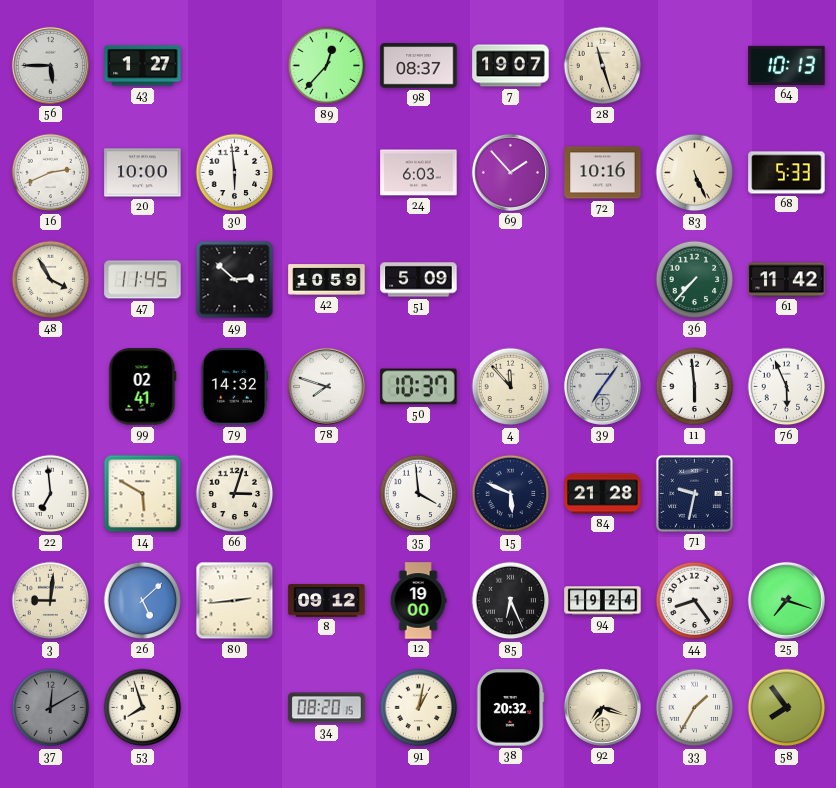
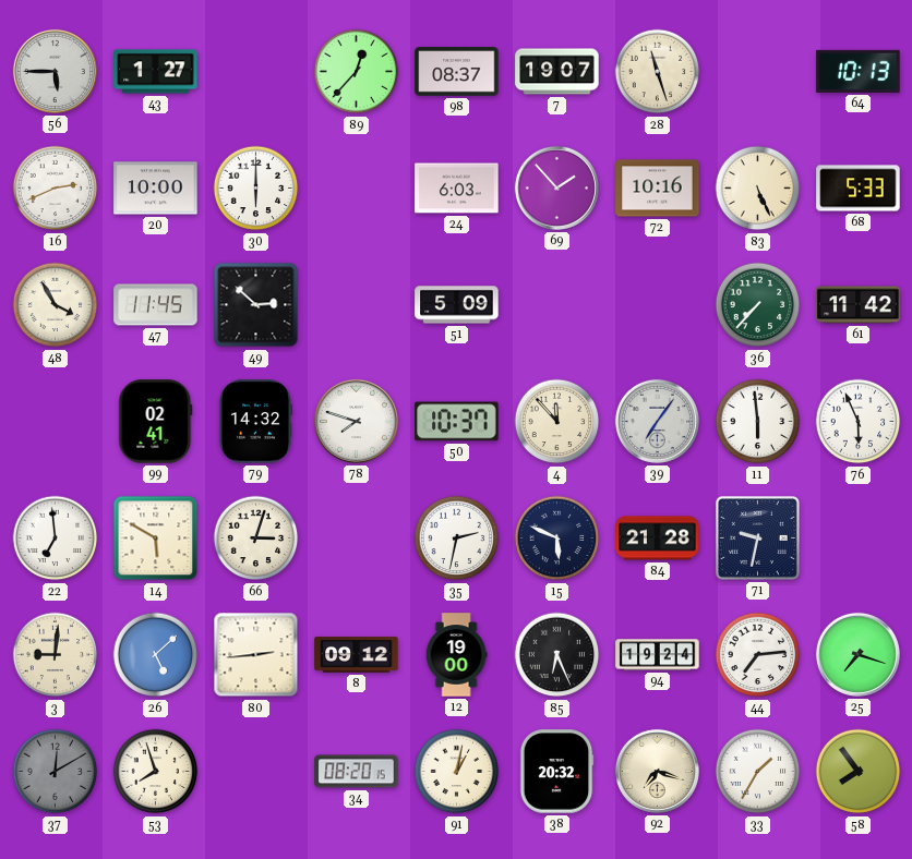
30: 5:59 -> 6:00 (256, 189)
42: 10:59 -> none (327, 280)
35: 3:59 -> 2:32 (457, 539)
44: 8:24 -> 7:14 (758, 655)
